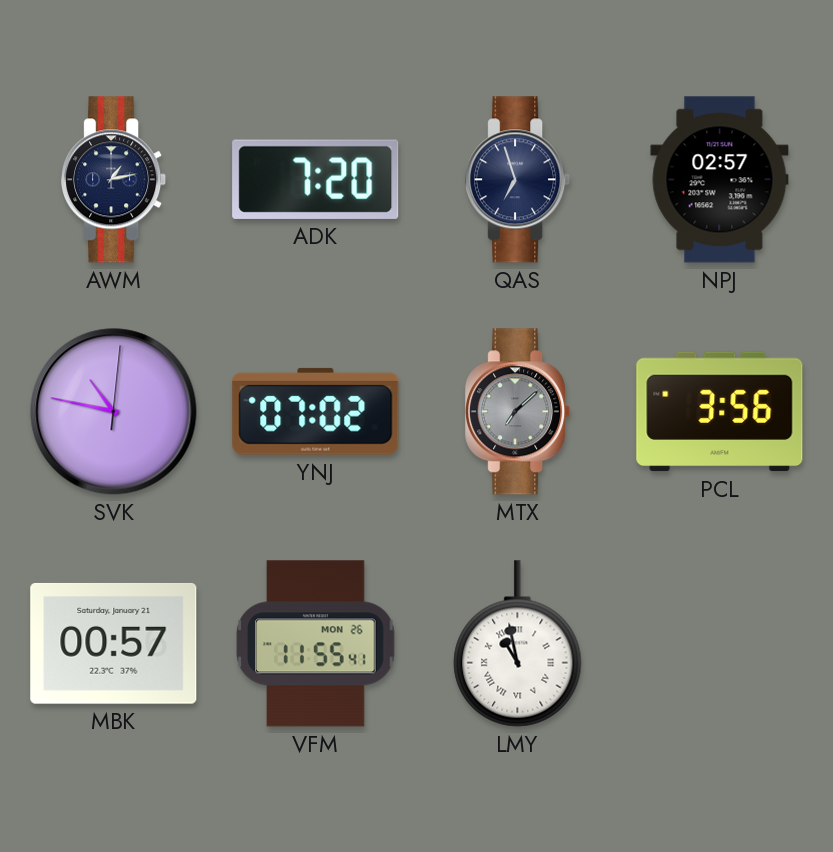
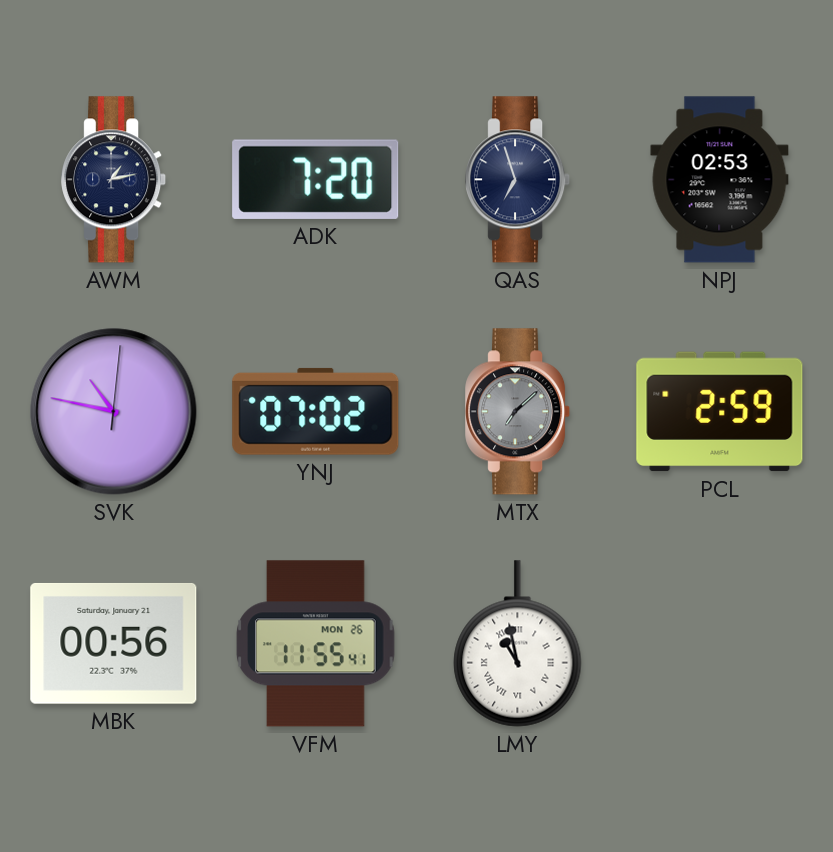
NPJ: 02:57 -> 02:53 (720, 180)
PCL: 3:56 -> 2:59 (720, 412)
MBK: 00:57 -> 00:56 (114, 643)
